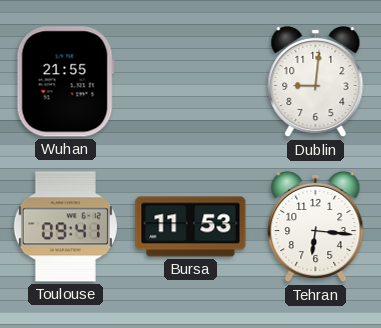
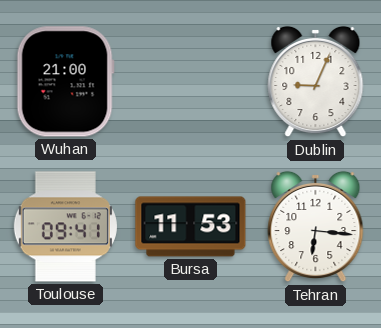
Wuhan: 21:55 -> 21:00 (65, 82)
Dublin: 9:01 -> 9:04 (316, 82)
